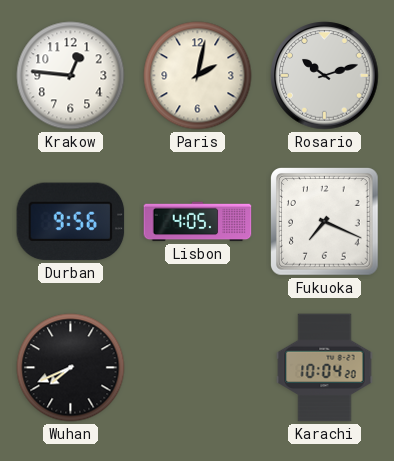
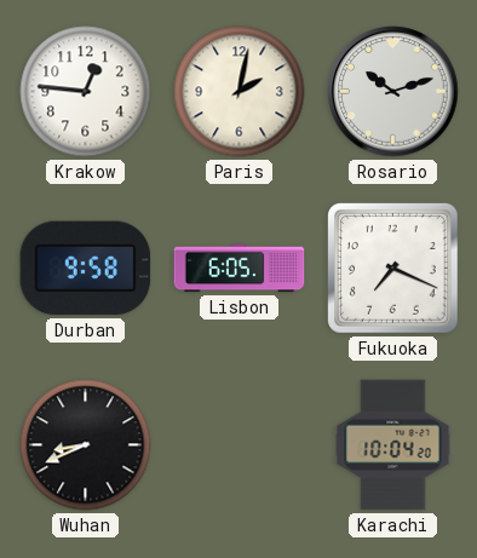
Durban: 9:56 -> 9:58 (86, 269)
Lisbon: 4:05 -> 6:05 (240, 269)
Wuhan: 7:41 -> 8:41 (86, 445)
